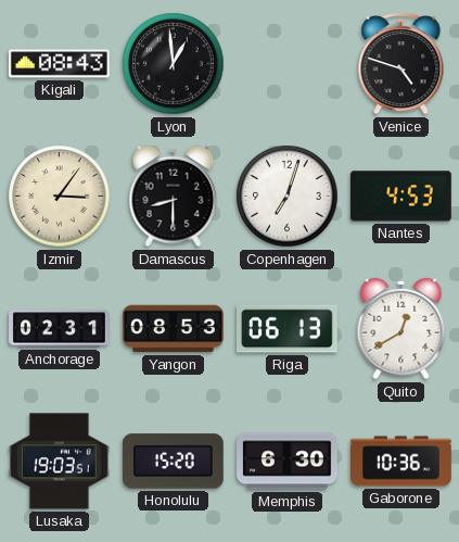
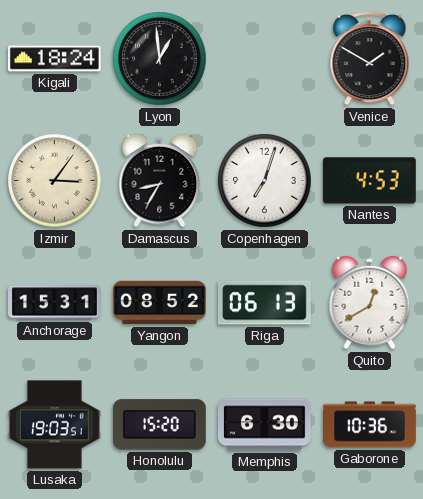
Kigali: 08:43 -> 18:24 (54, 59)
Venice: 4:48 -> 1:50 (370, 59)
Damascus: 8:30 -> 8:35 (160, 181)
Anchorage: 02:31 -> 15:31 (55, 303)
Yangon: 08:53 -> 08:52 (160, 303)
